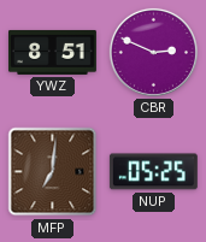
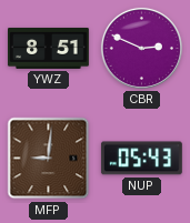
MFP: 7:01 -> 9:01 (49, 159)
NUP: 05:25 -> 05:43 (141, 159)
